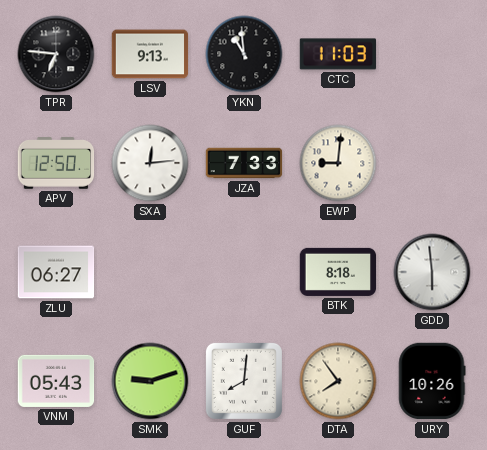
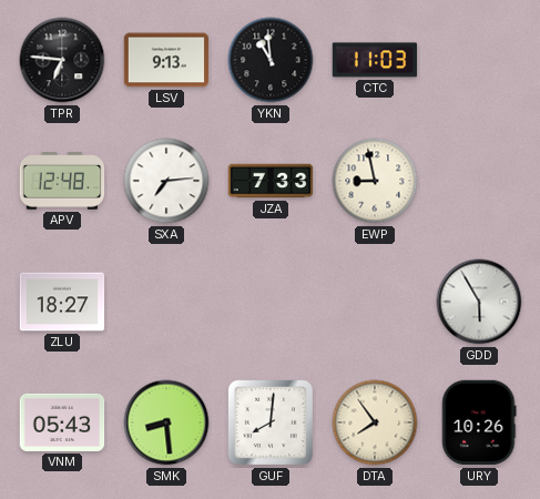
APV: 12:50 -> 12:48 (62, 181)
SXA: 12:14 -> 7:14 (166, 181)
EWP: 9:01 -> 8:58 (375, 181)
ZLU: 06:27 -> 18:27 (62, 302)
BTK: 8:18 -> none (338, 272)
GDD: 5:59 -> 5:55 (479, 302)
SMK: 9:12 -> 8:29 (166, 422)
